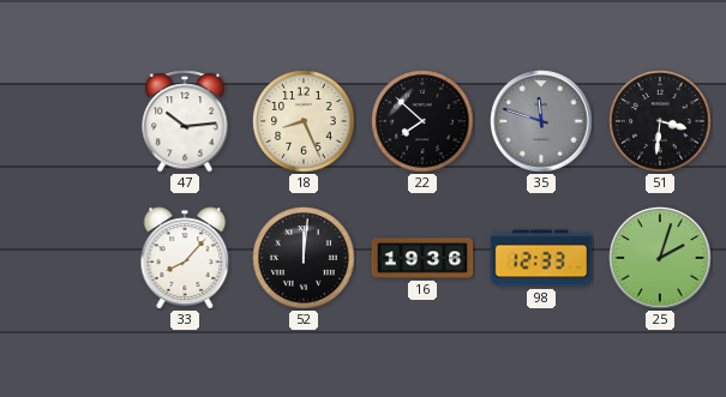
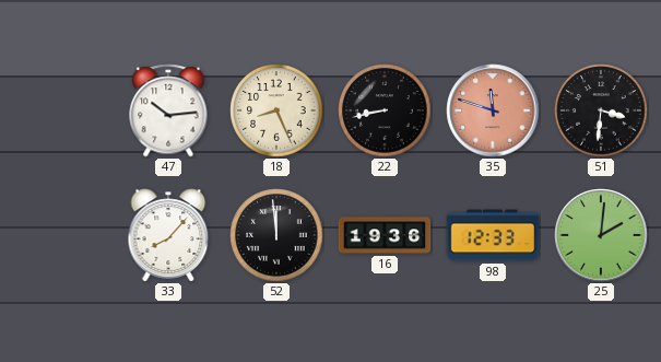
22: 7:52 -> 8:43 (385, 110)
35 dial: grey -> salmon (493, 110)
52: 12:01 -> 11:59 (276, 235)
25: 2:03 -> 2:01 (601, 235)
